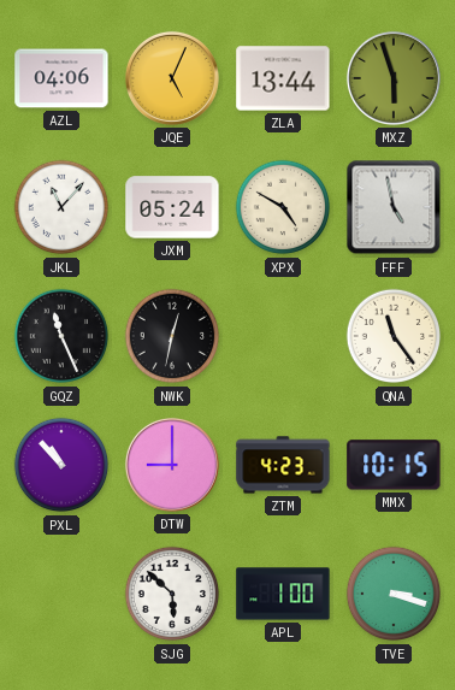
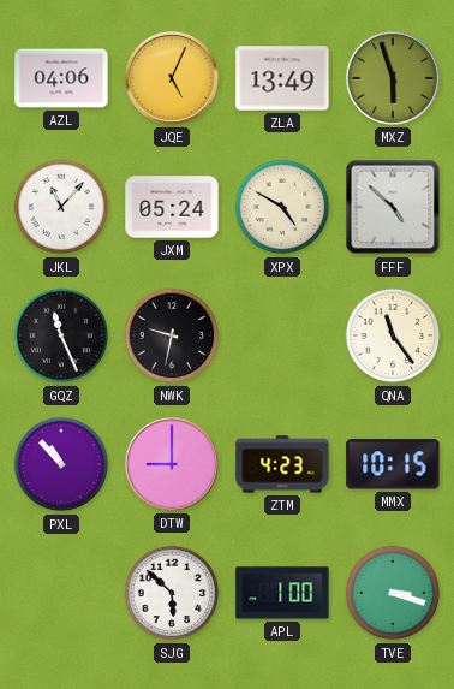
ZLA: 13:44 -> 13:49 (282, 78)
FFF: 4:58 -> 4:52 (393, 207)
NWK: 12:32 -> 9:32 (172, 335)
